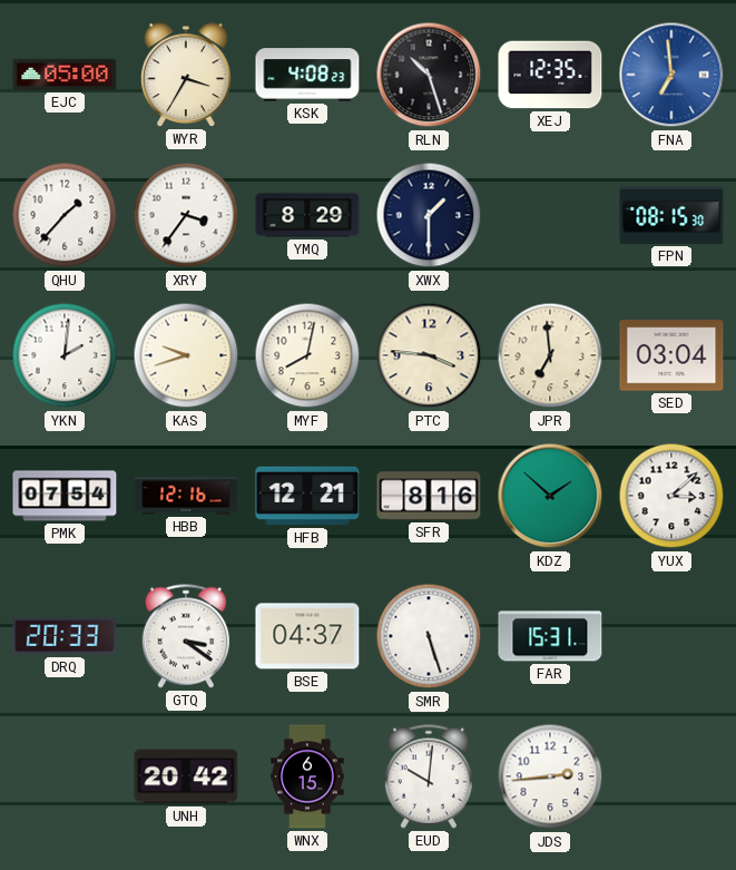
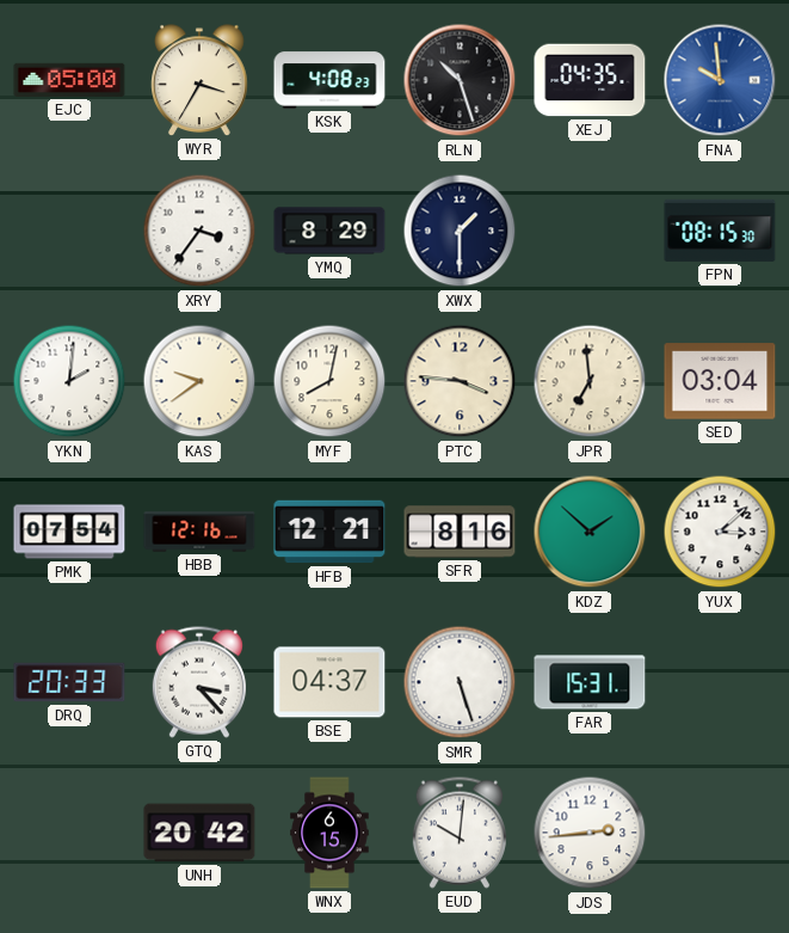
XEJ: 12:35 -> 04:35 (590, 80)
FNA: 6:59 -> 9:59 (720, 80)
QHU: 1:37 -> none (65, 215)
KAS: 9:42 -> 9:39 (199, 381)
GTQ: 3:21 -> 3:23 (199, 682)
